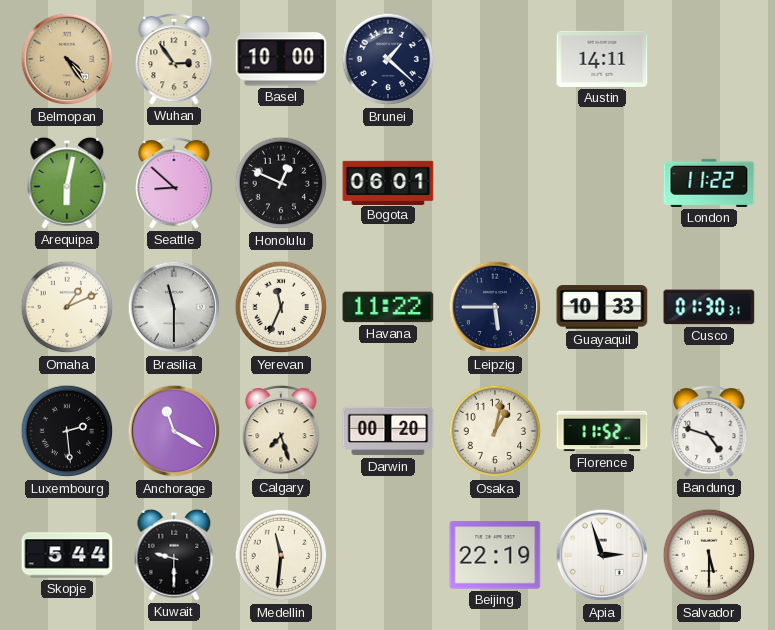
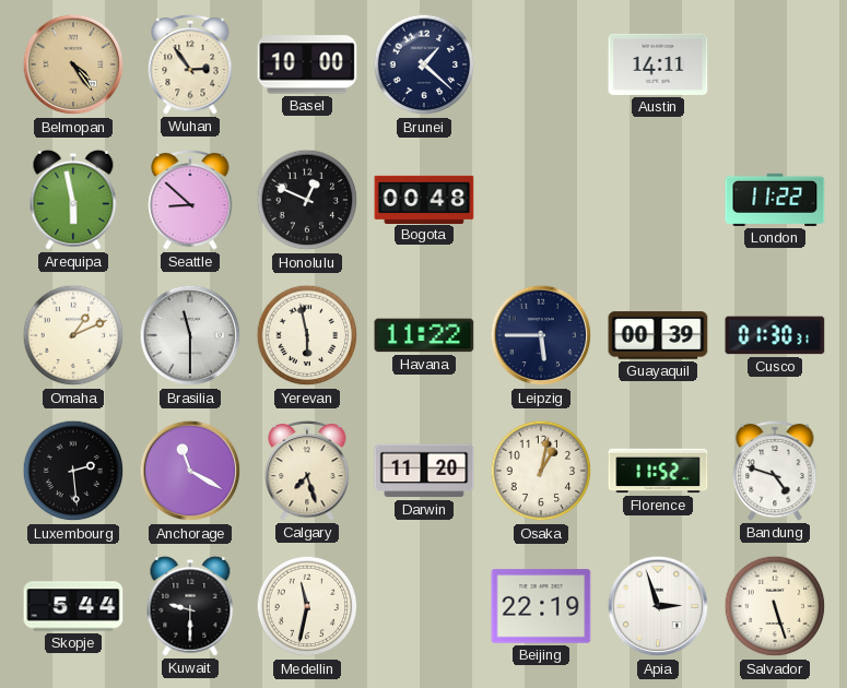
Arequipa: 6:02 -> 5:58 (73, 200)
Bogota: 06:01 -> 00:48 (424, 199)
Yerevan: 11:34 -> 5:58 (307, 335)
Guayaquil: 10:33 -> 00:39 (658, 335)
Darwin: 00:20 -> 11:20 (424, 471)
Medellin: 11:31 -> 11:32 (307, 606)
Salvador: 5:30 -> 5:27 (775, 606)
